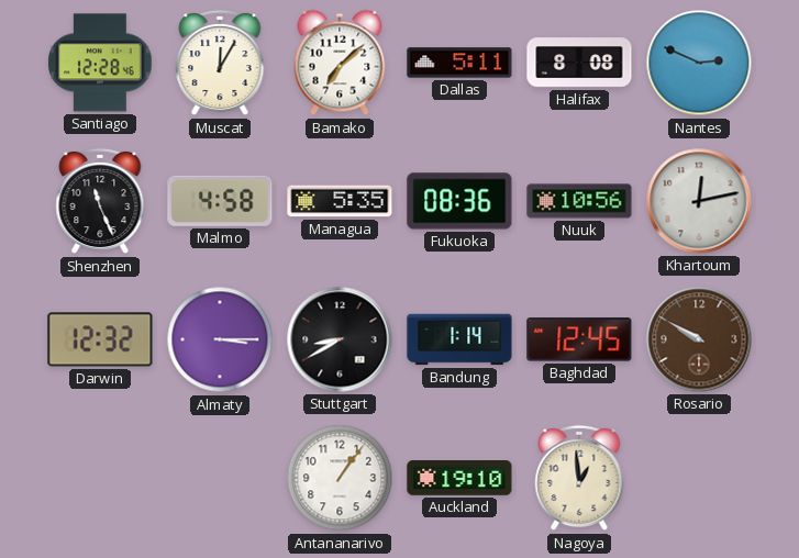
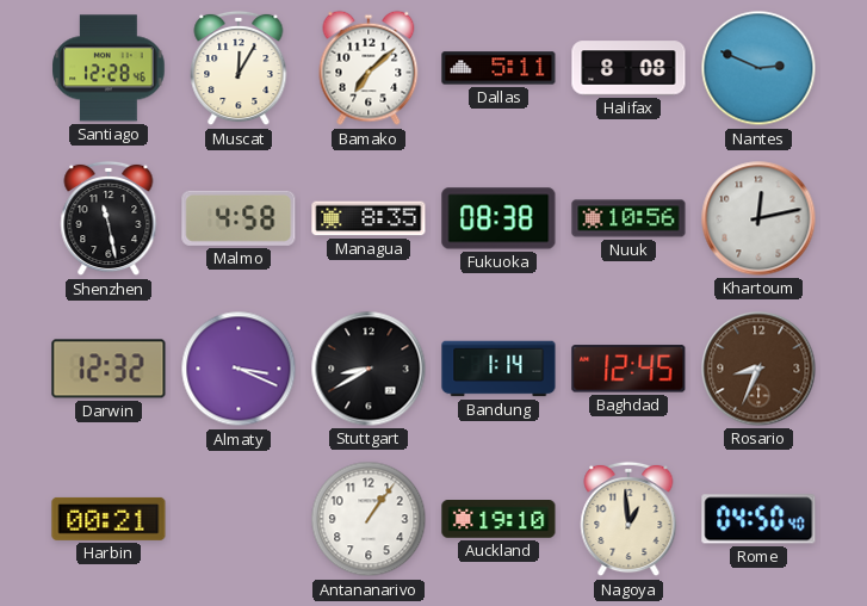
Shenzhen: 11:26 -> 11:28 (109, 218)
Managua: 5:35 -> 8:35 (369, 218)
Fukuoka: 08:36 -> 08:38 (498, 218)
Almaty: 3:15 -> 3:19 (239, 369)
Rosario: 9:50 -> 8:34 (758, 369)
Harbin: none -> 00:21 (109, 519)
Rome: none -> 04:50 (758, 519)
